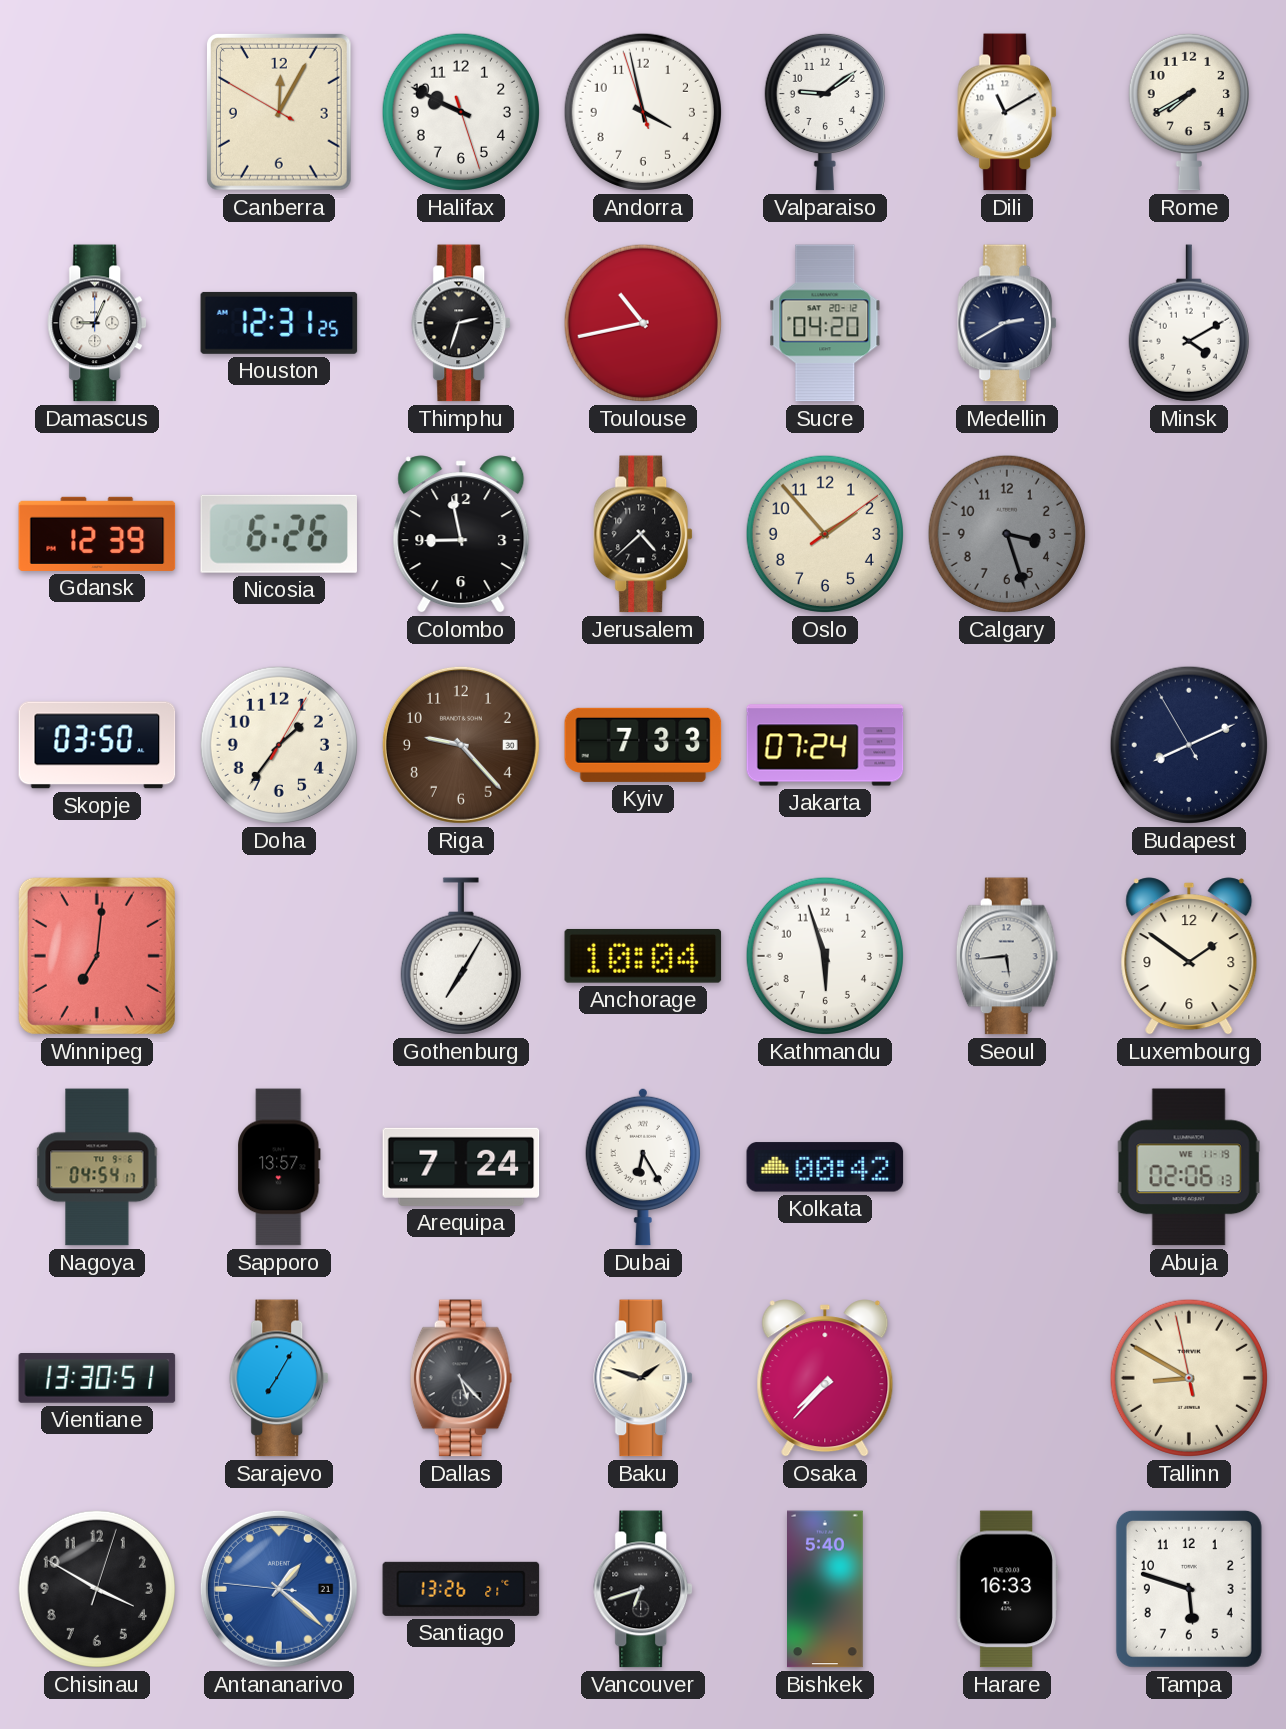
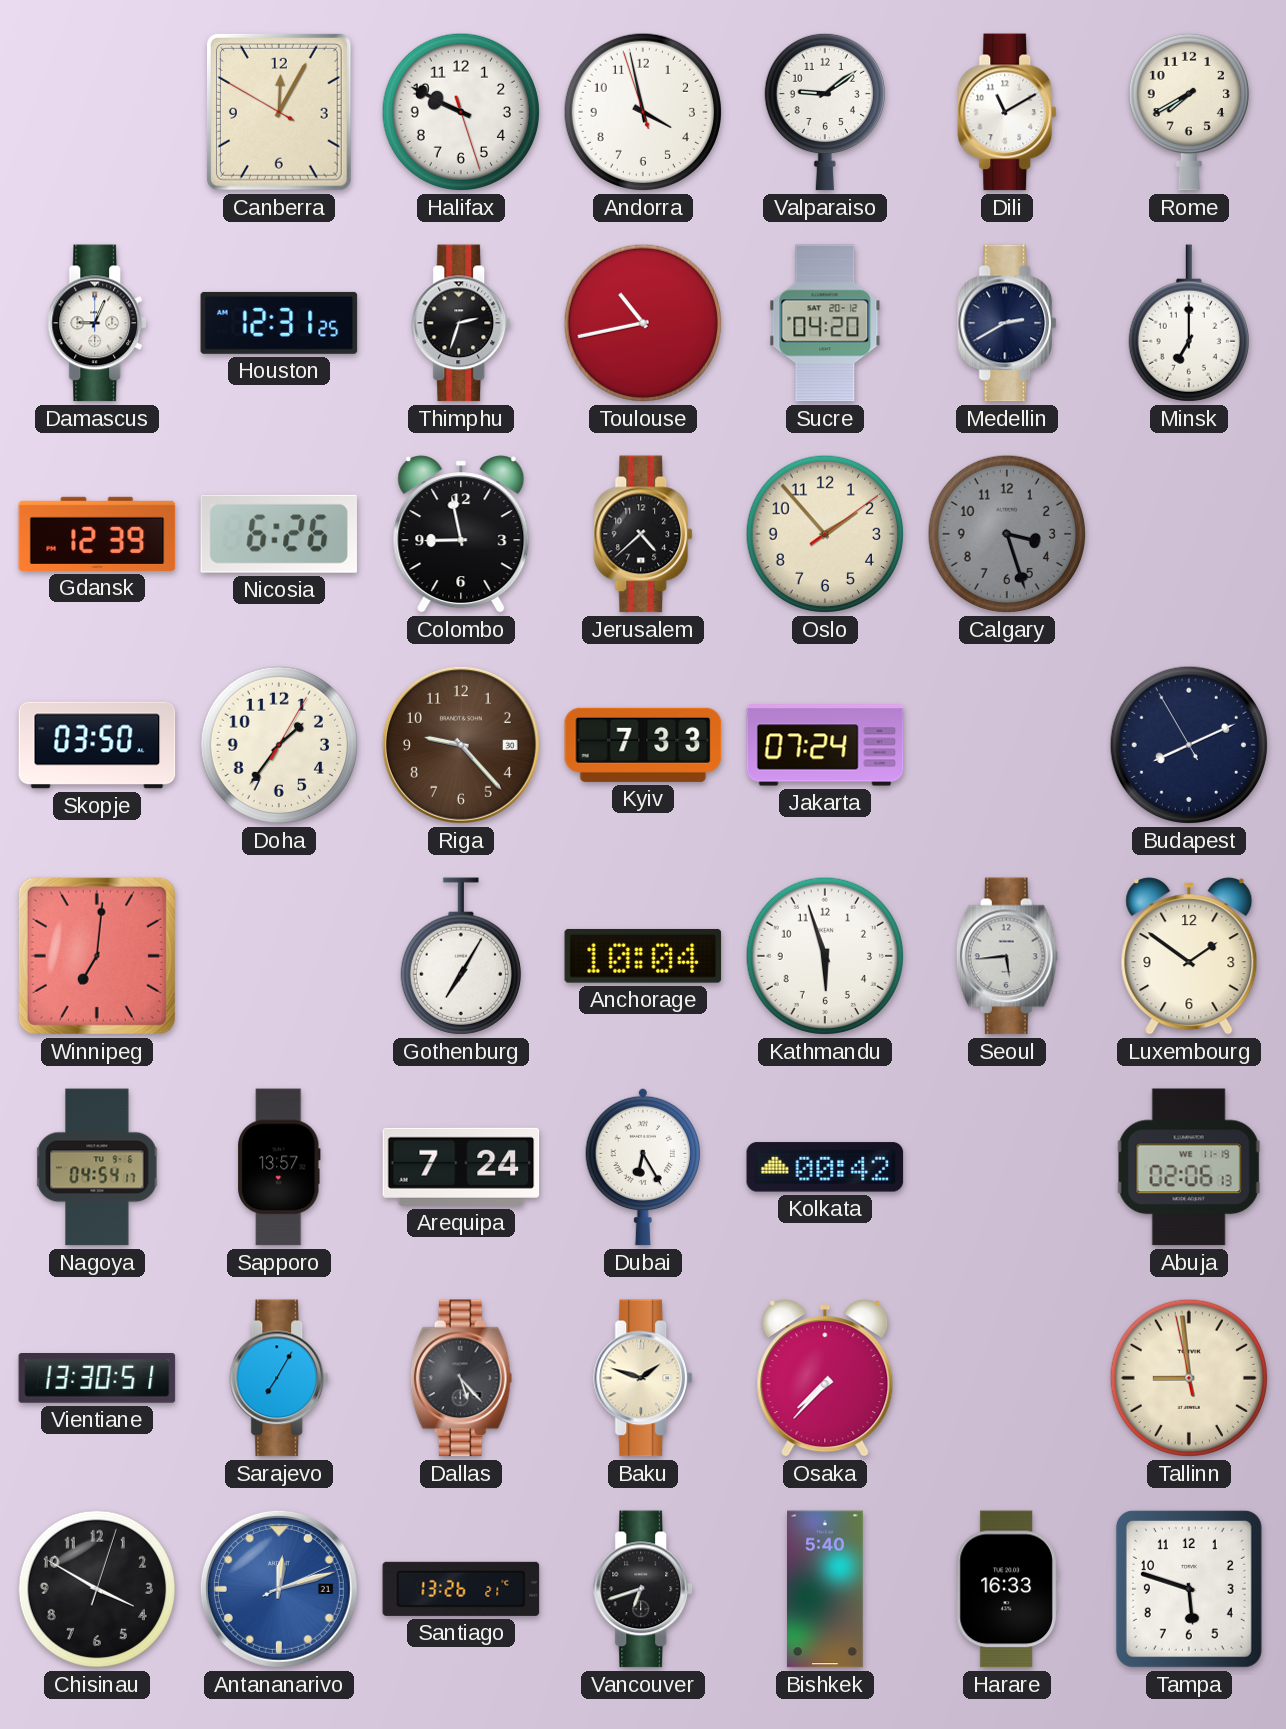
Minsk: 4:10 -> 7:00 (1189, 323)
Tallinn: 8:49 -> 8:58 (1189, 1378)
Antananarivo: 1:21 -> 12:12 (279, 1589)
